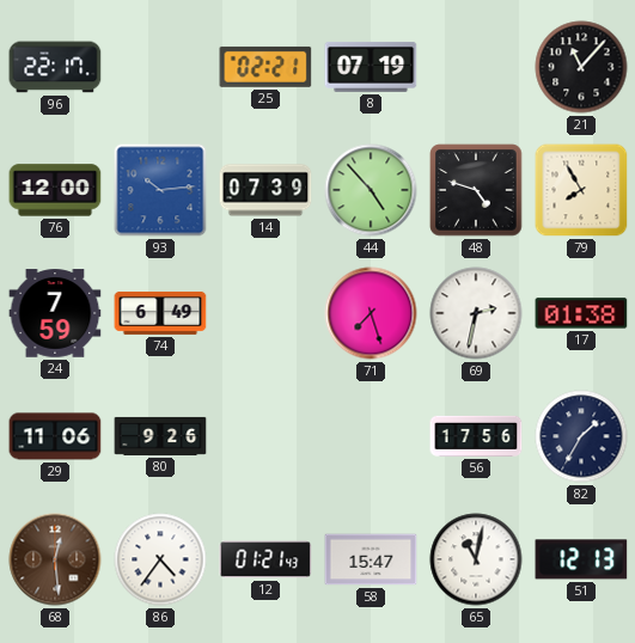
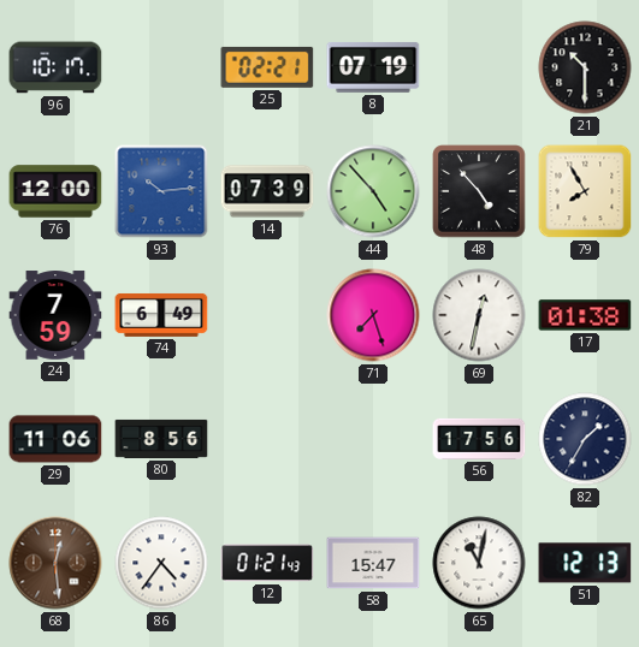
96: 22:17 -> 10:17 (55, 67)
21: 11:07 -> 10:30 (585, 67)
48: 4:48 -> 4:53 (479, 191)
69: 2:32 -> 12:32 (479, 315)
80: 9:26 -> 8:56 (161, 439)
